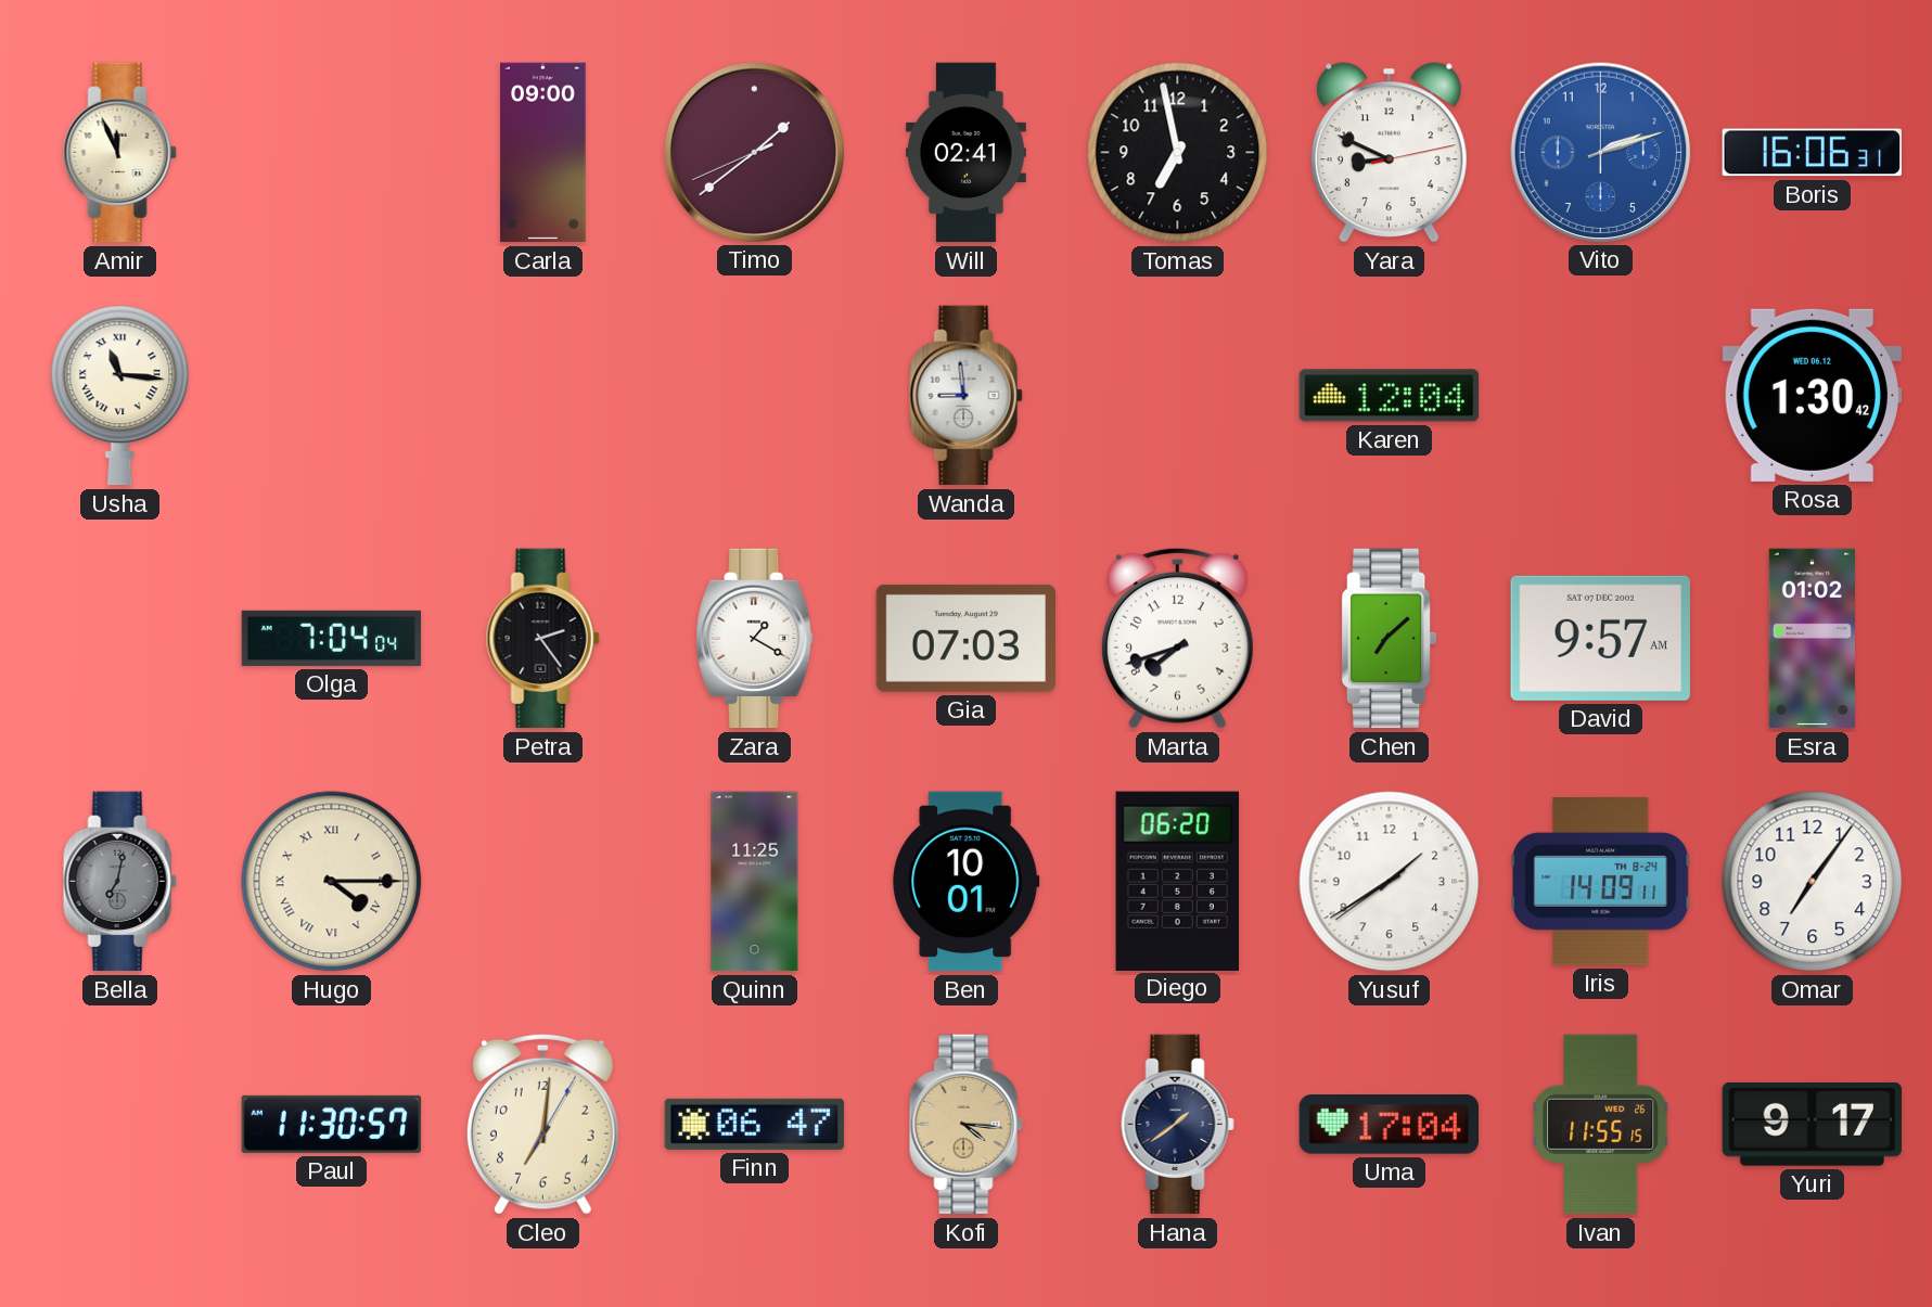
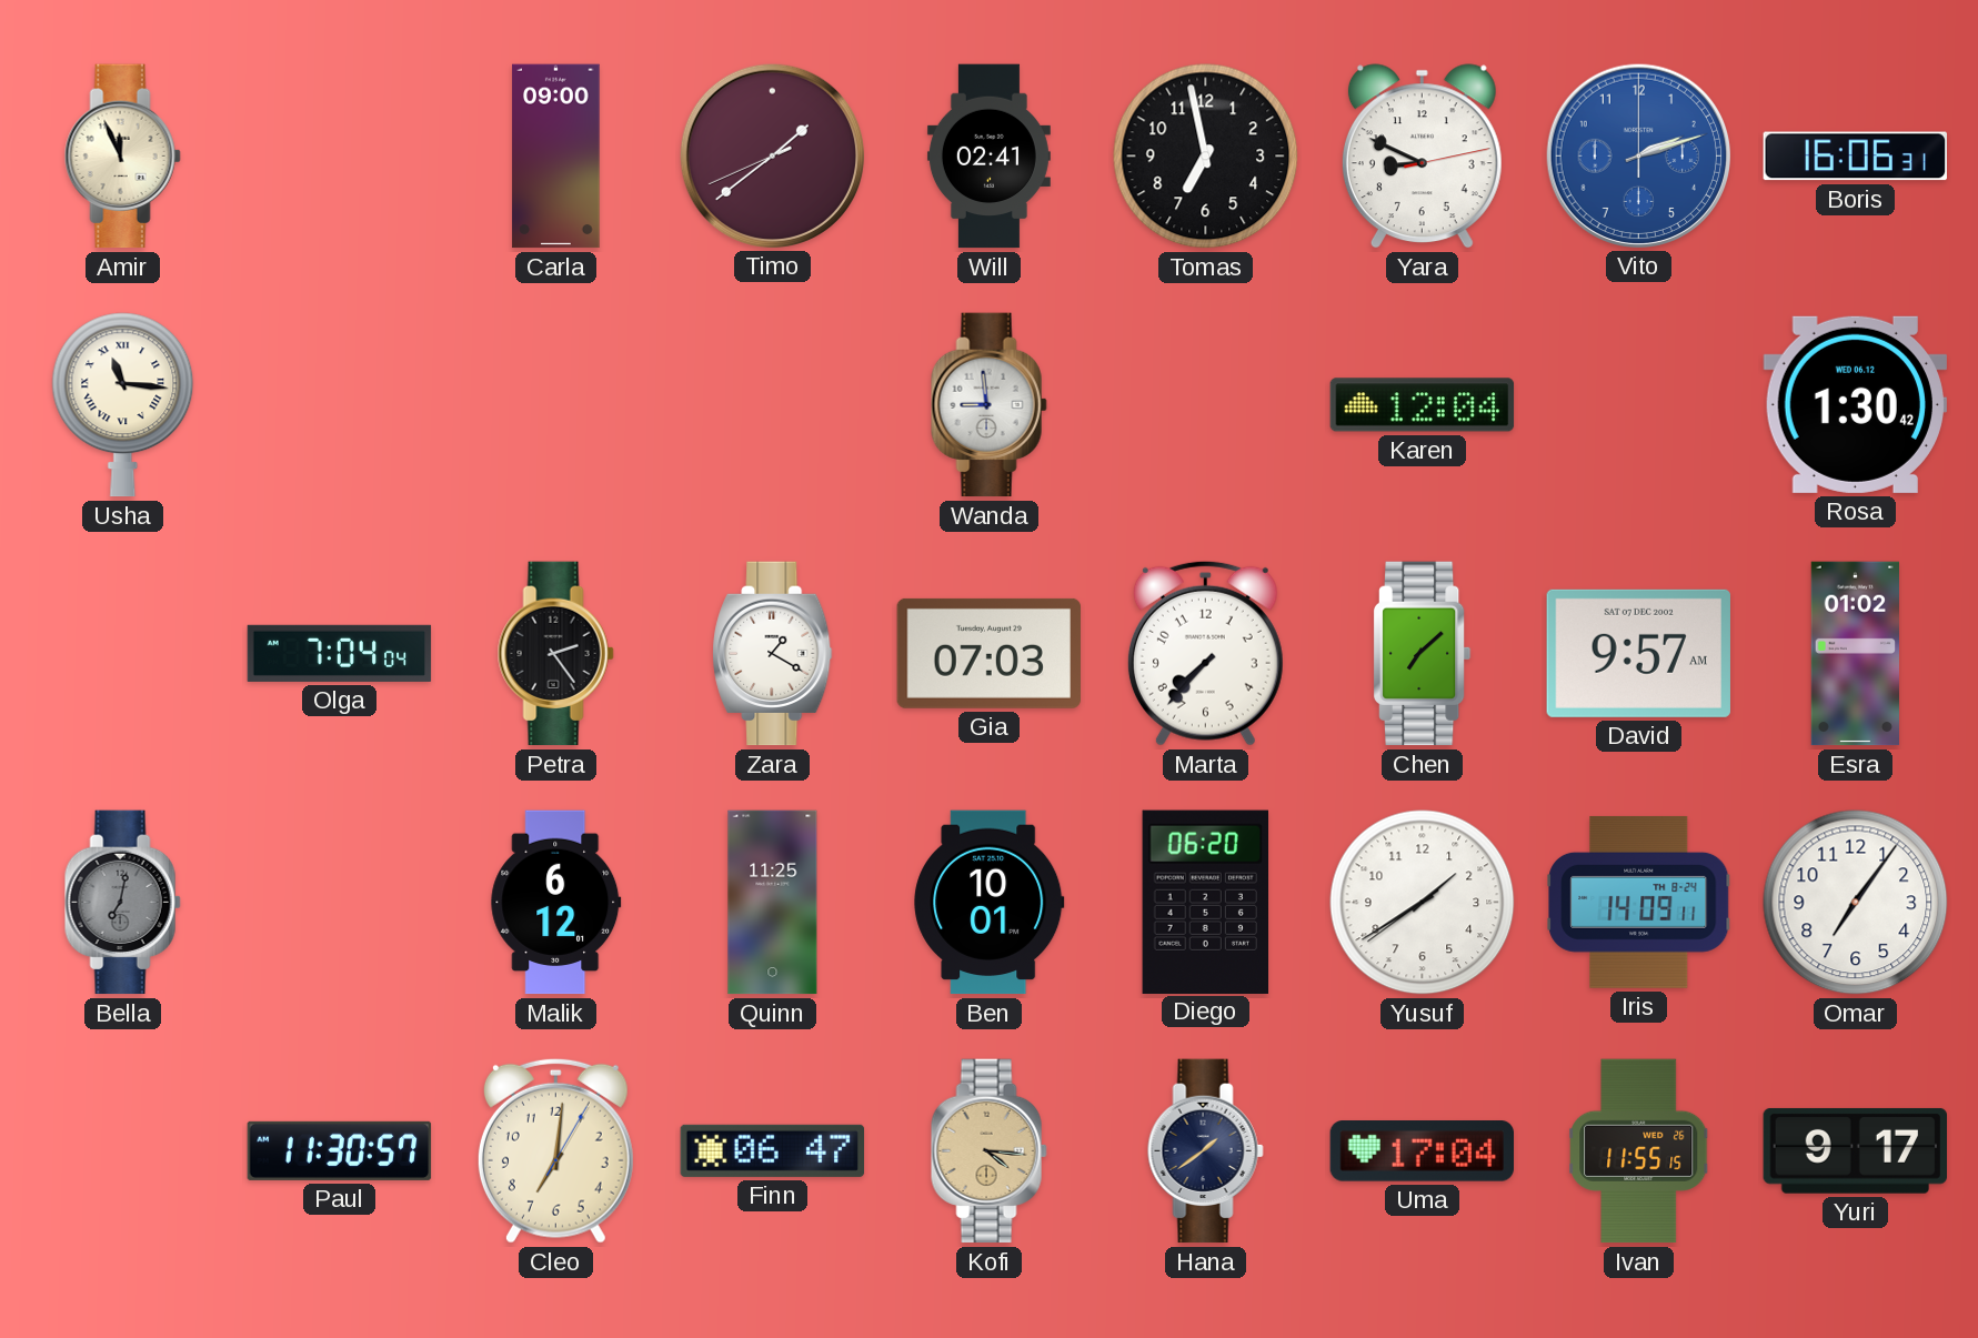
Marta: 7:42 -> 7:37 (1205, 653)
Hugo: 4:15 -> none (332, 882)
Malik: none -> 6:12 (556, 903)
